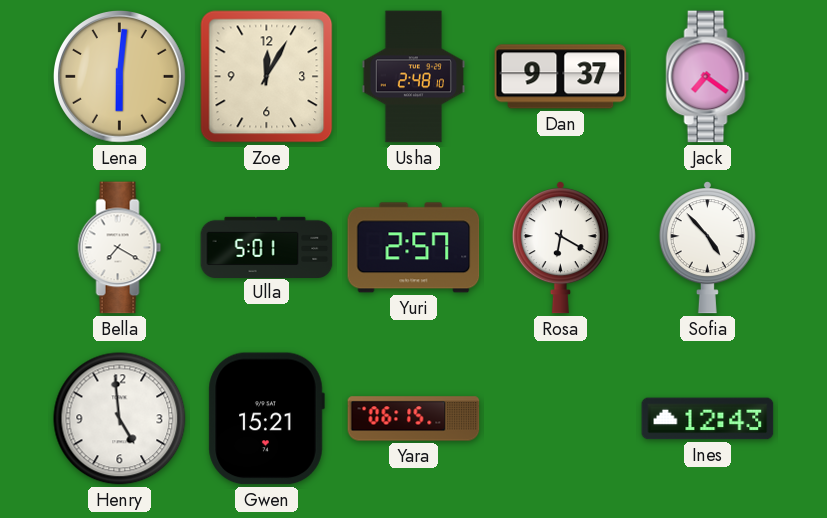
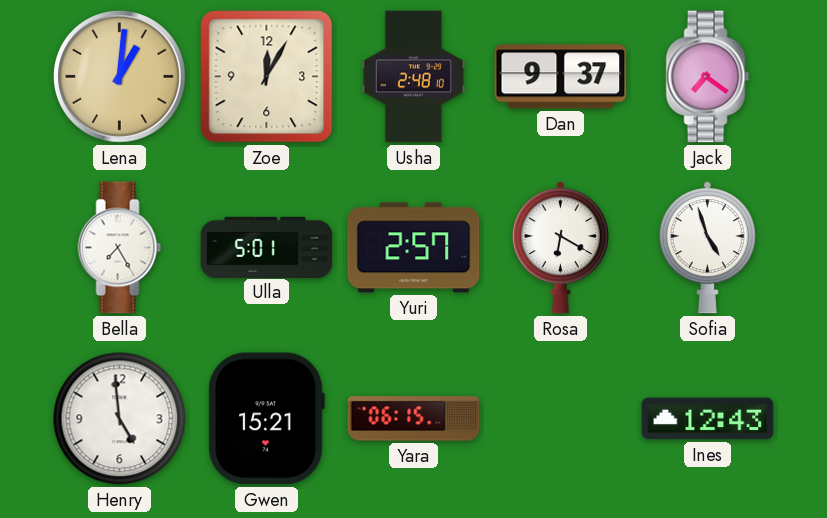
Lena: 6:01 -> 1:01 (120, 77)
Bella: 7:20 -> 7:25 (120, 248)
Sofia: 4:53 -> 4:57 (707, 248)
